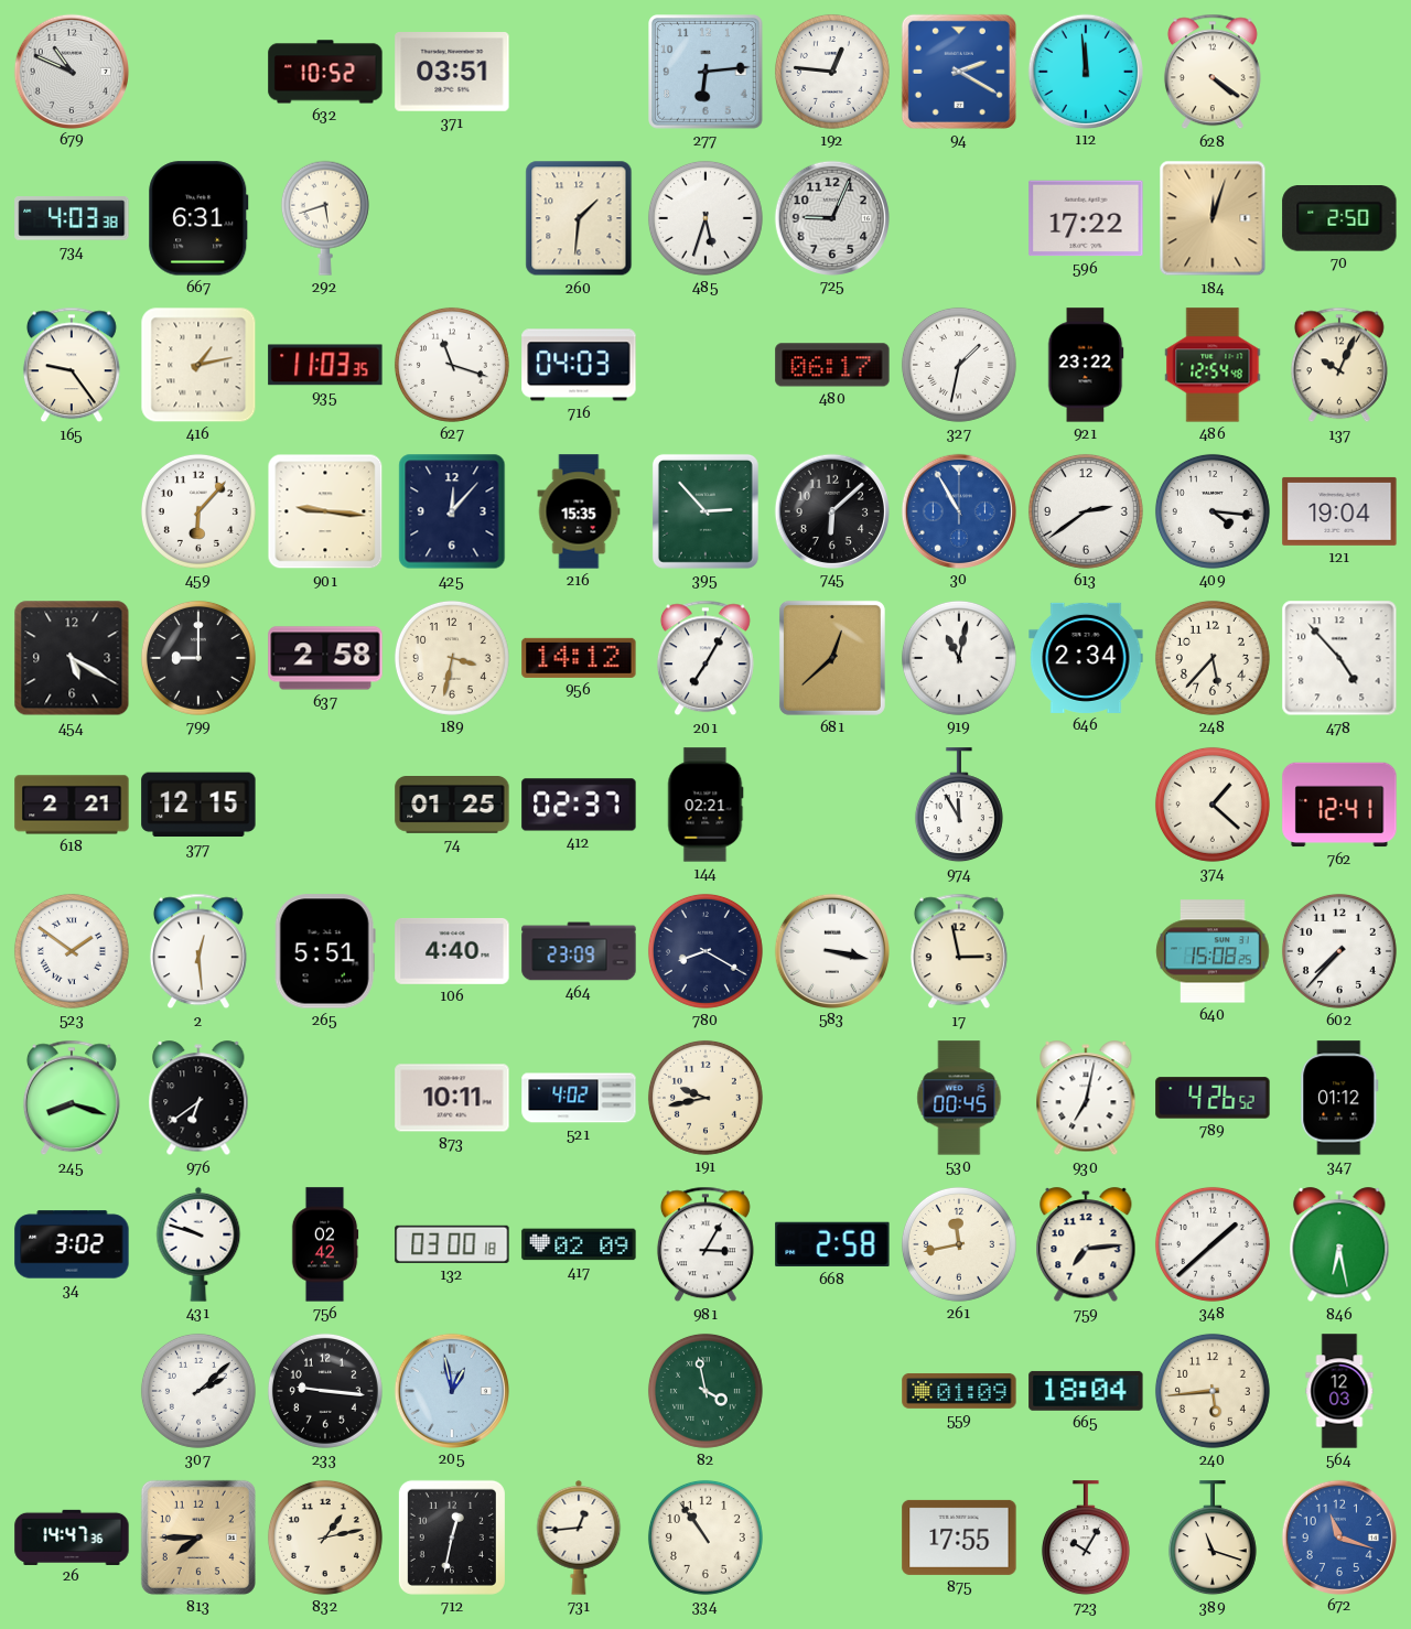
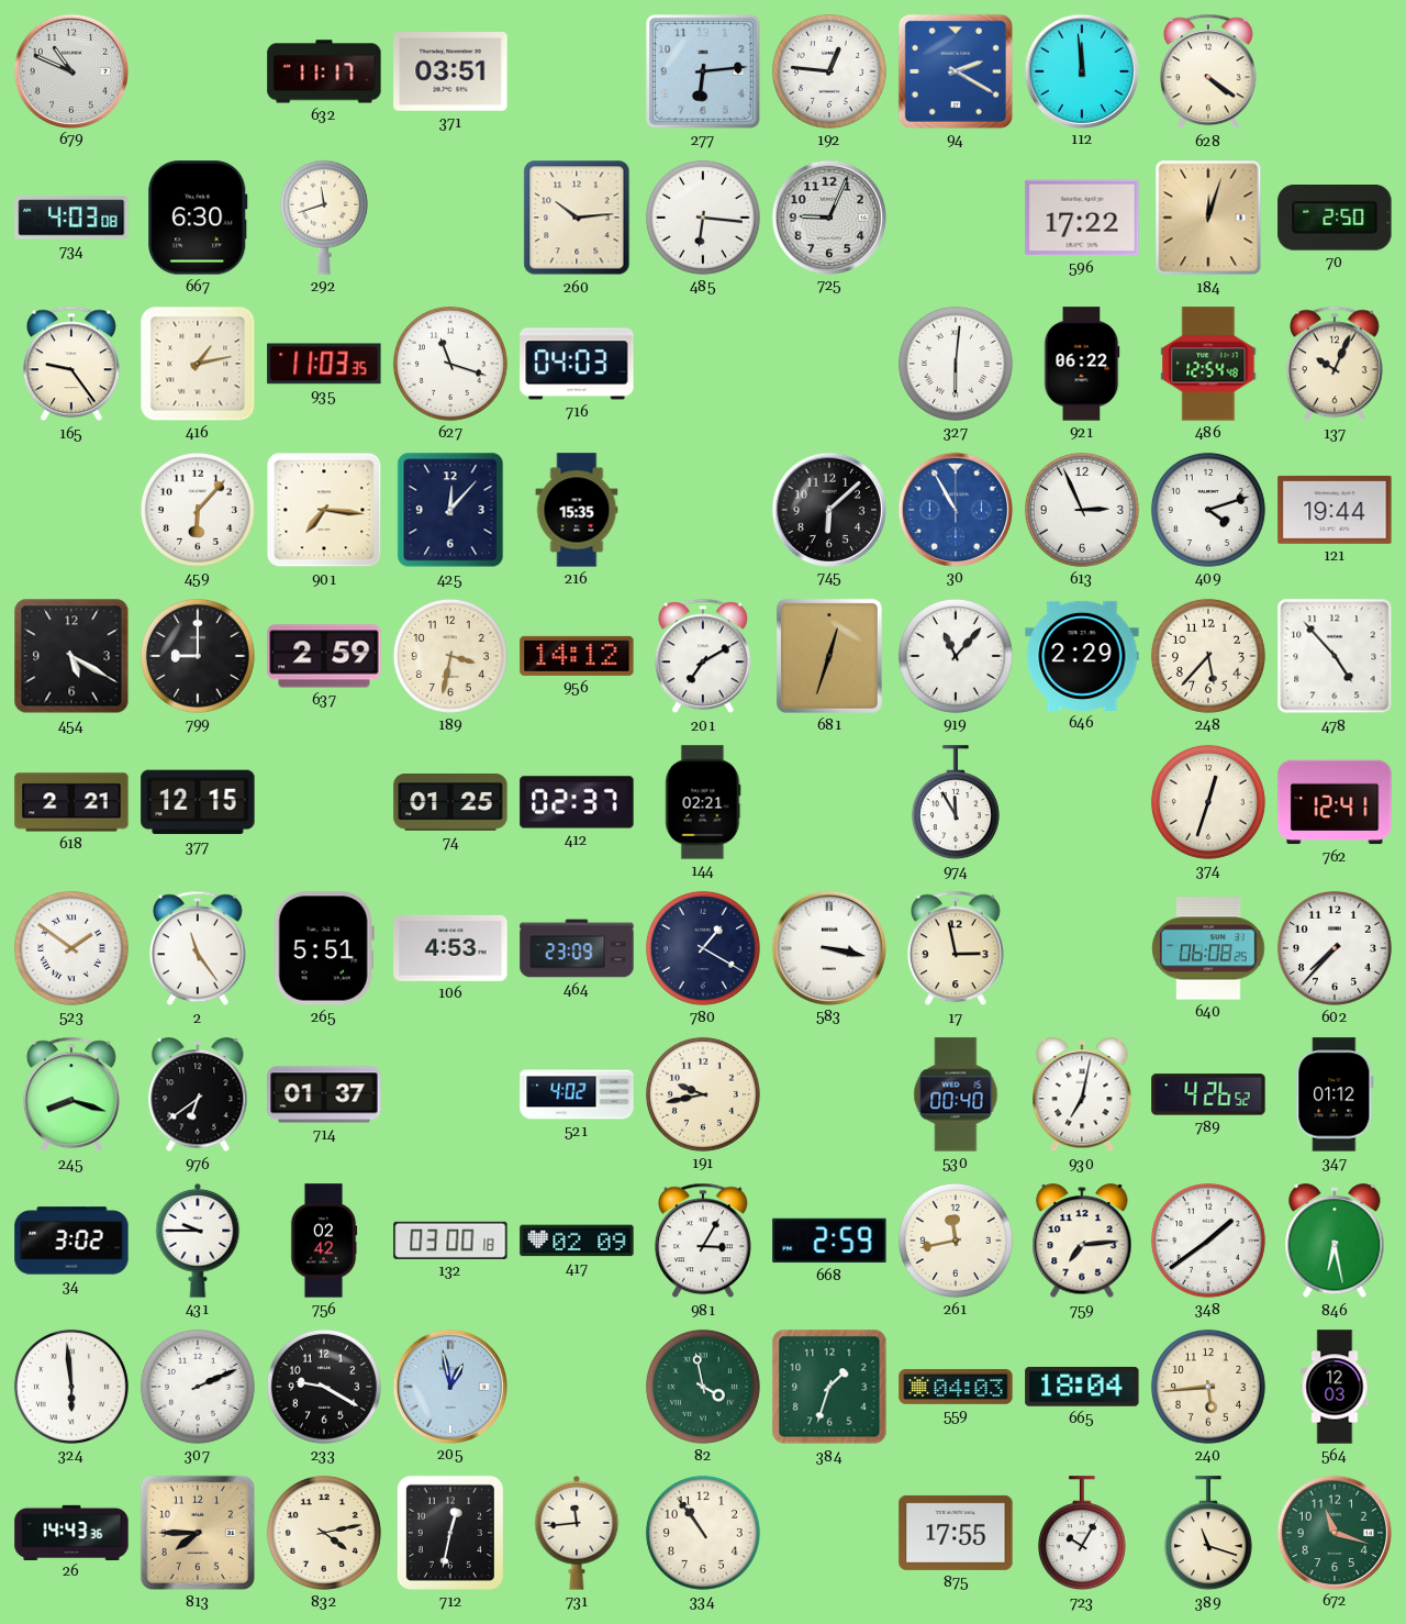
632: 10:52 -> 11:17 (324, 71)
734: 4:03:38 -> 4:03:08 (71, 218)
667: 6:31 -> 6:30 (198, 218)
292: 5:42 -> 11:42 (324, 218)
260: 1:31 -> 10:14 (577, 218)
485: 5:33 -> 6:16 (703, 218)
480: 06:17 -> none (832, 365)
327: 1:32 -> 6:01 (956, 364)
921: 23:22 -> 06:22 (1082, 364)
901: 9:16 -> 7:16 (324, 510)
395: 2:53 -> none (705, 511)
613: 2:39 -> 2:56 (1082, 510)
409: 4:16 -> 4:12 (1208, 510)
121: 19:04 -> 19:44 (1335, 510)
637: 2:58 -> 2:59 (324, 656)
201: 7:05 -> 7:10 (703, 656)
681: 12:38 -> 12:33 (829, 656)
919: 11:02 -> 11:07 (956, 656)
646: 2:34 -> 2:29 (1082, 656)
374: 1:22 -> 12:33 (1208, 802)
2: 12:29 -> 11:24 (198, 948)
106: 4:40 -> 4:53 (450, 948)
780: 8:20 -> 1:20 (703, 948)
640: 15:08 -> 06:08 (1208, 948)
714: none -> 01:37 (324, 1094)
873: 10:11 -> none (452, 1098)
530: 00:45 -> 00:40 (956, 1094)
431: 9:48 -> 9:45 (198, 1241)
668: 2:58 -> 2:59 (829, 1241)
348: 1:38 -> 1:39 (1208, 1241)
324: none -> 5:59 (71, 1387)
307: 2:08 -> 2:11 (198, 1387)
233: 9:16 -> 9:20 (324, 1387)
384: none -> 1:33 (829, 1387)
559: 01:09 -> 04:03 (956, 1387)
26: 14:47 -> 14:43 (71, 1532)
832: 1:13 -> 4:13 (324, 1533)
731: 12:44 -> 11:44 (577, 1533)
672 dial: blue -> green (1334, 1532)
